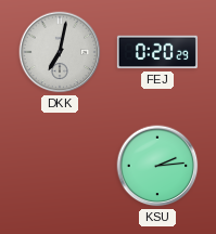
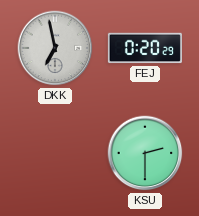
DKK: 7:02 -> 6:58 (55, 48)
KSU: 2:14 -> 2:30 (145, 153)
